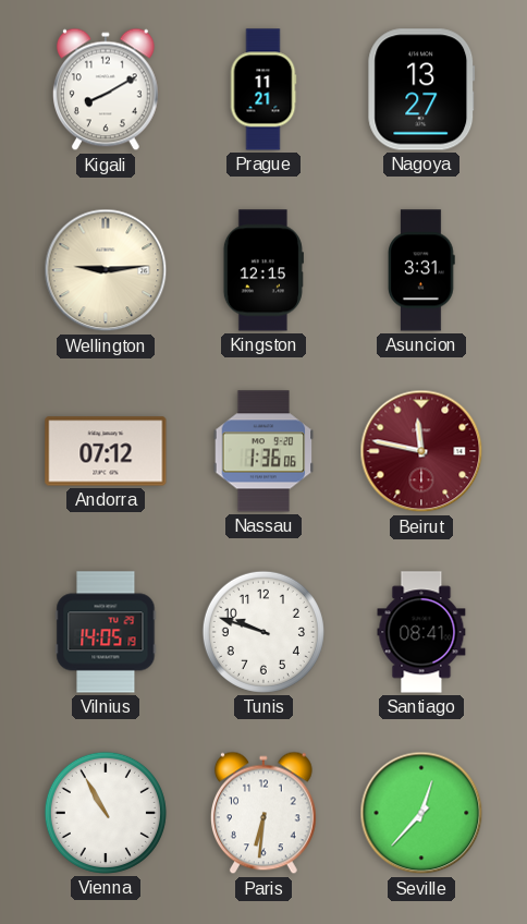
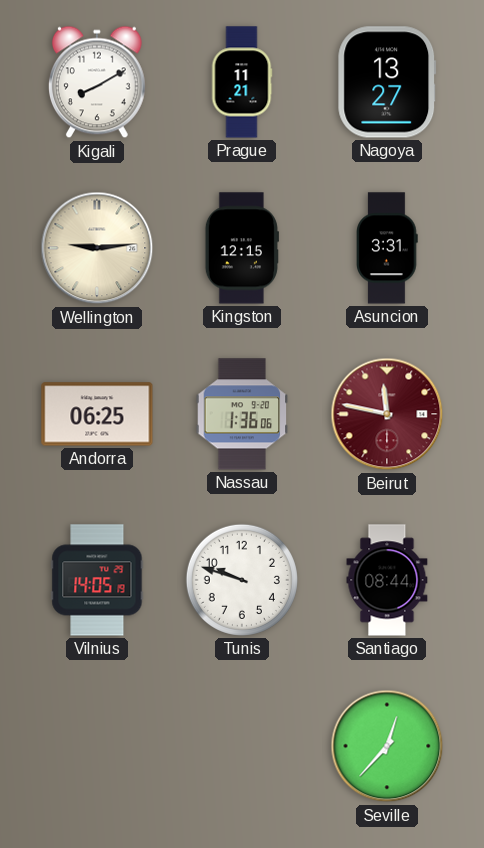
Andorra: 07:12 -> 06:25 (97, 414)
Santiago: 08:41 -> 08:44 (387, 580)
Vienna: 10:55 -> none (106, 813)
Paris: 6:31 -> none (263, 813)
